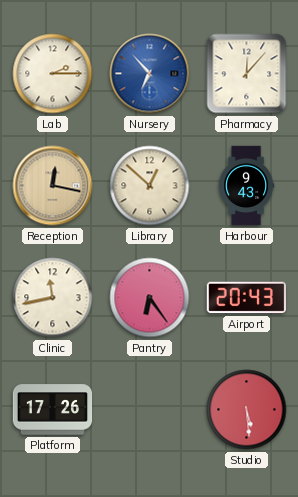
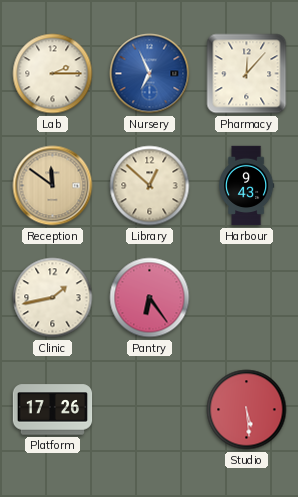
Nursery: 6:53 -> 6:56 (150, 74)
Reception: 12:17 -> 11:51 (53, 186)
Clinic: 11:43 -> 1:43 (53, 298)
Airport: 20:43 -> none (246, 298)
